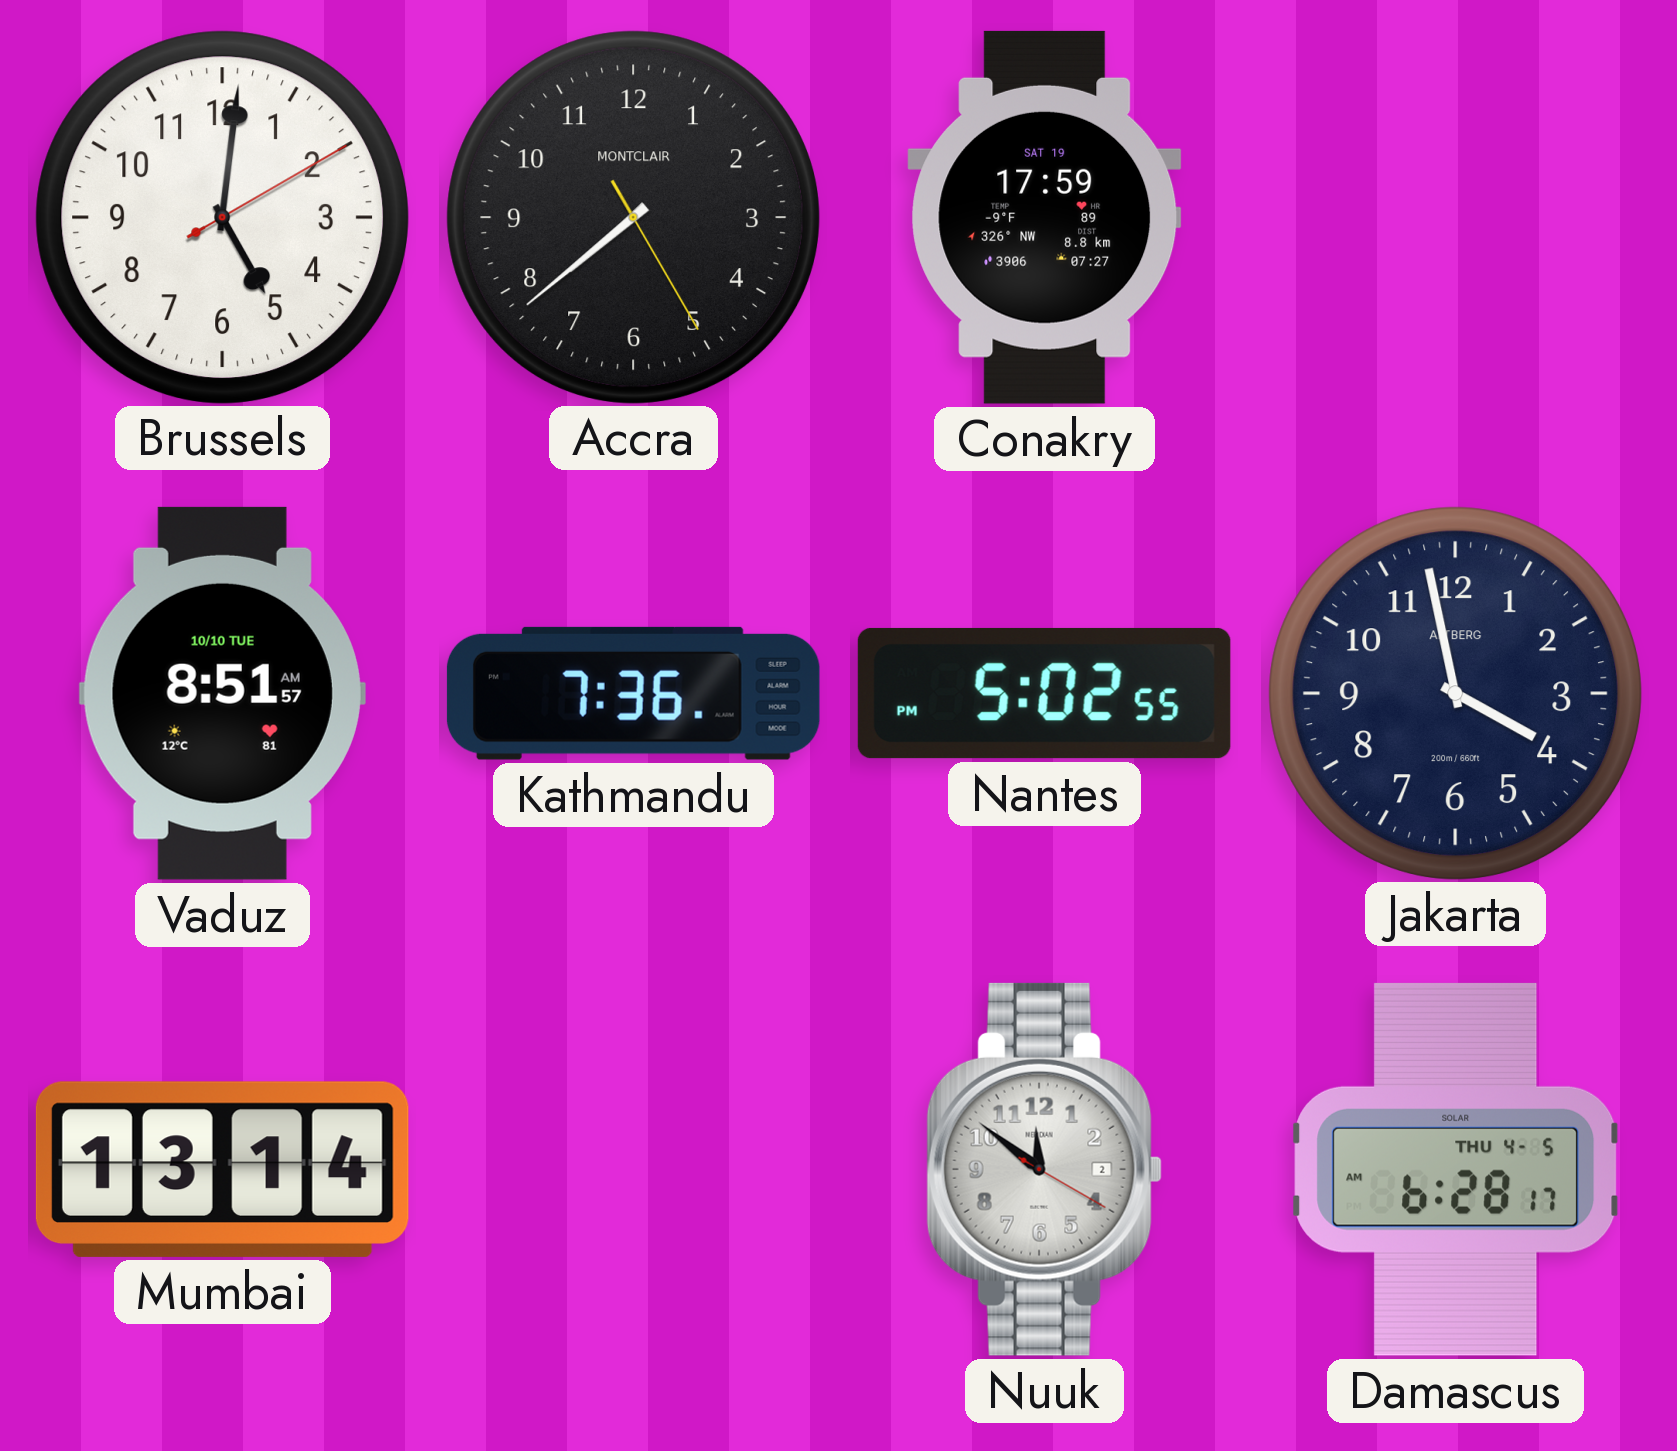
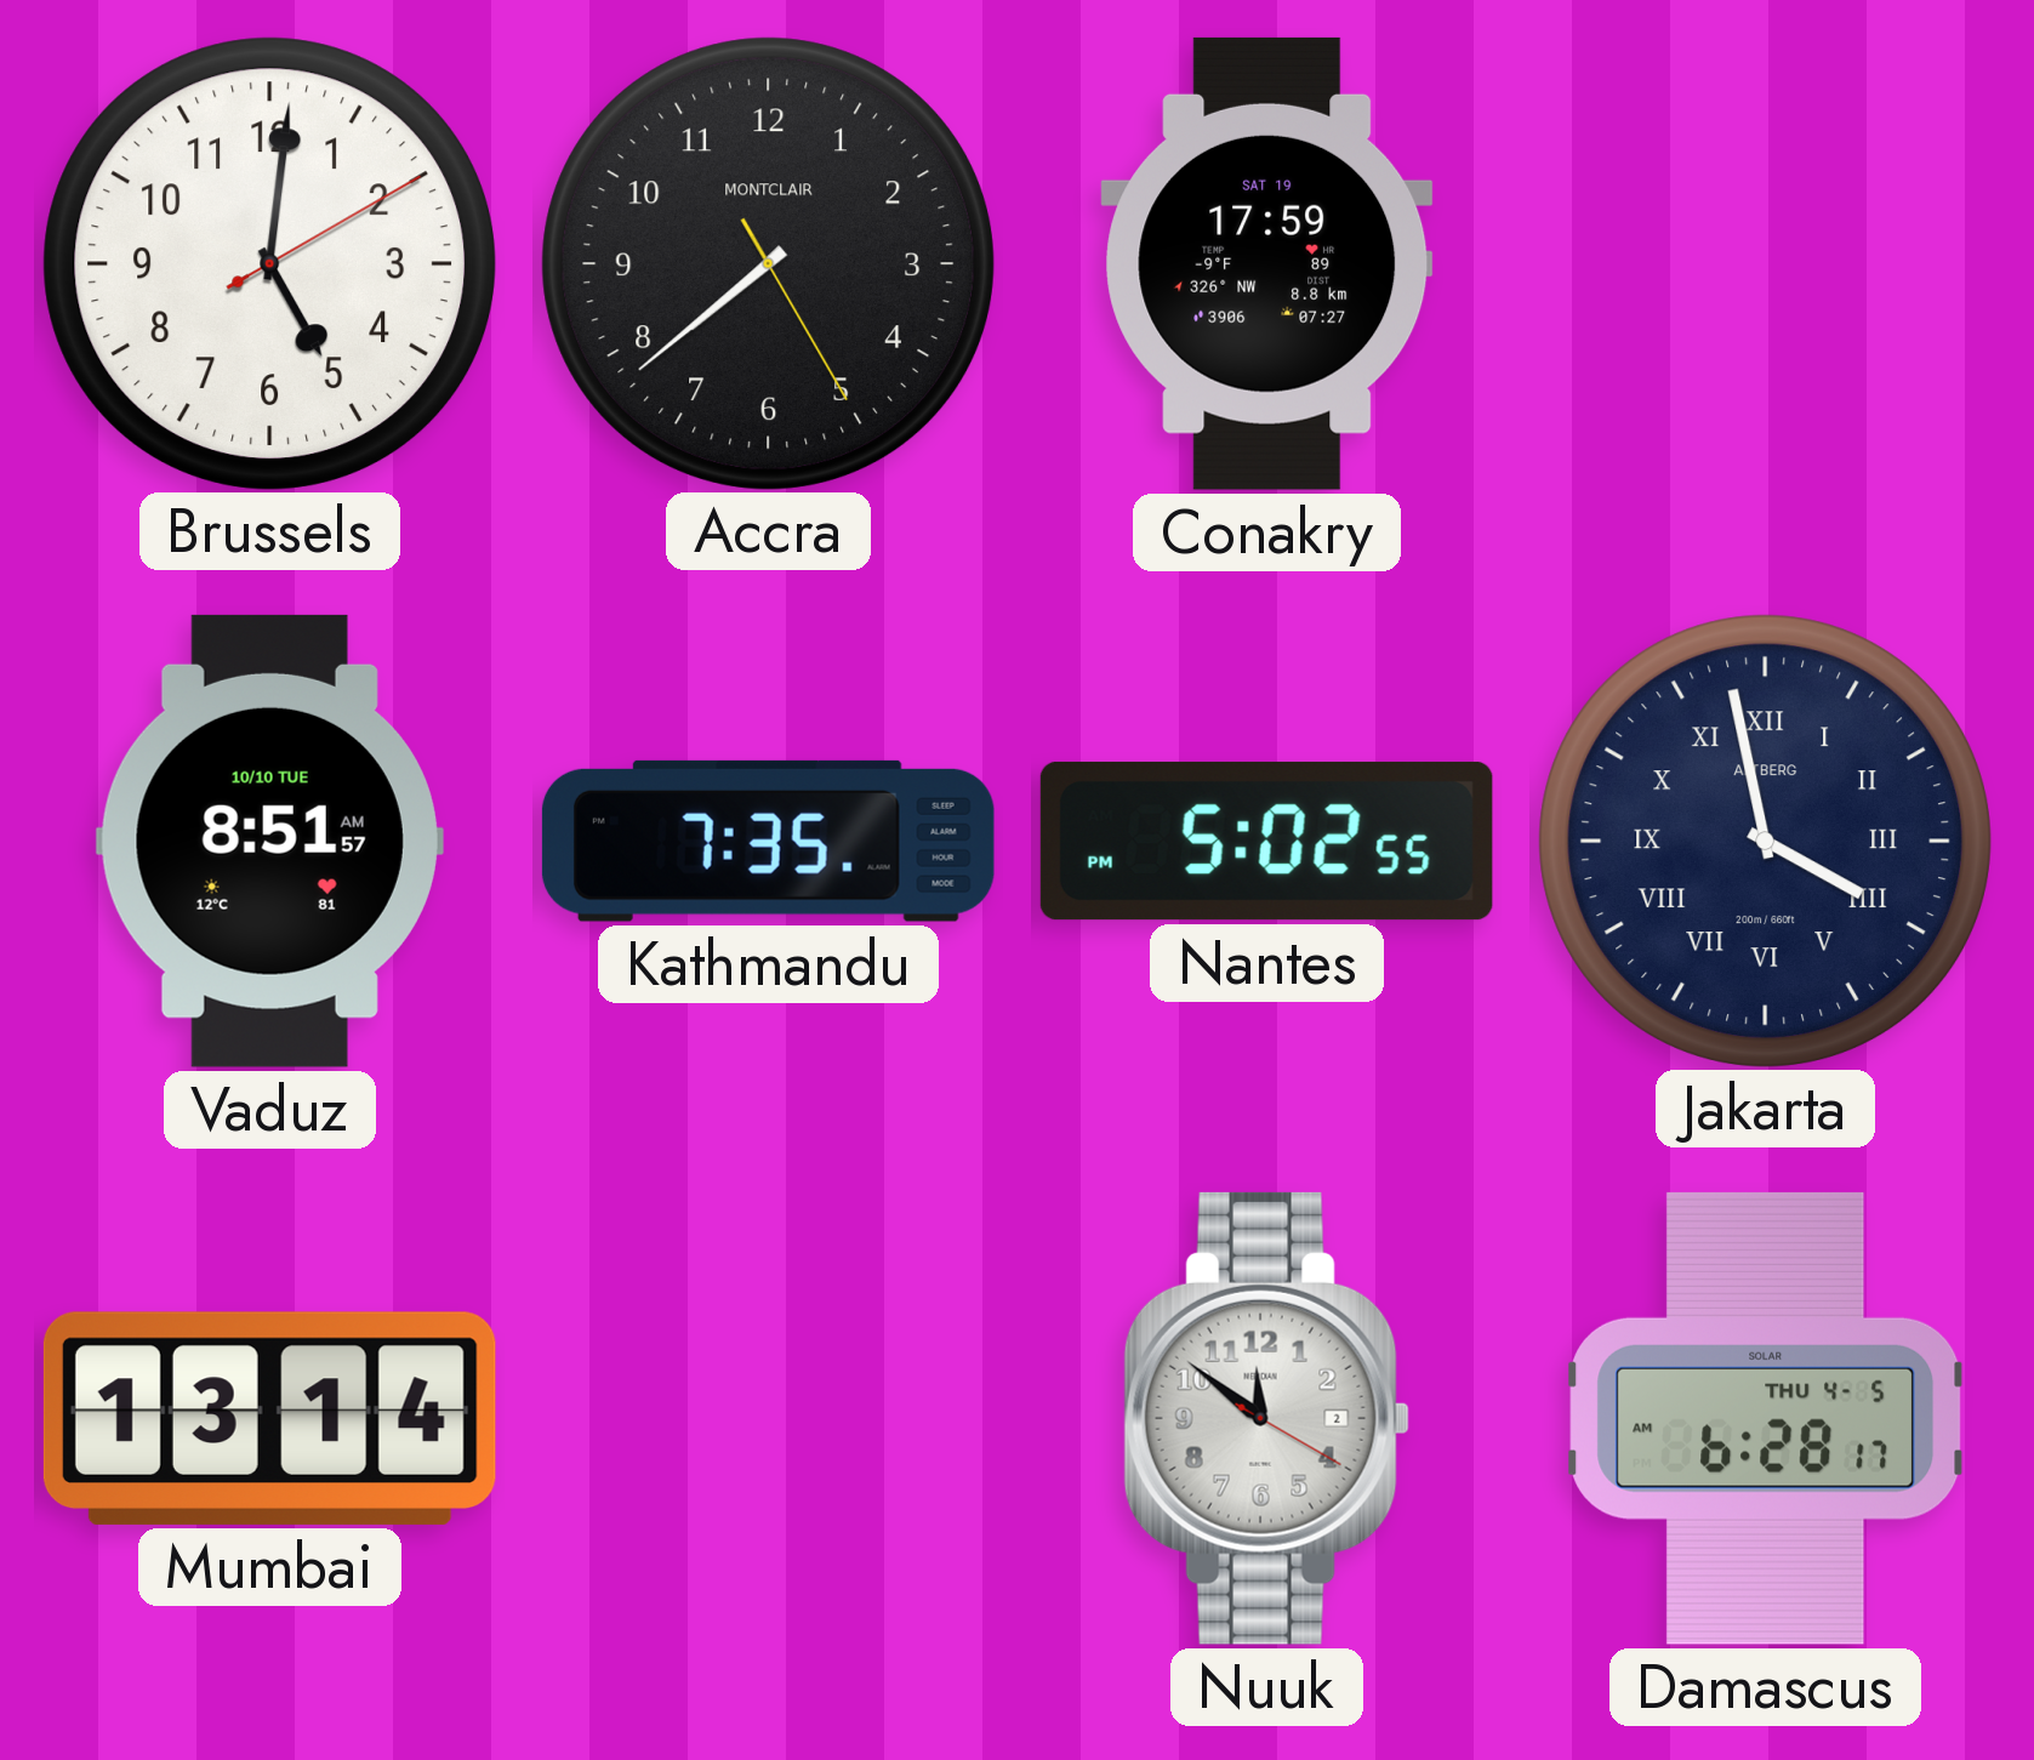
Kathmandu: 7:36 -> 7:35 (768, 841)
Jakarta numerals: Arabic -> Roman (1765, 841)
